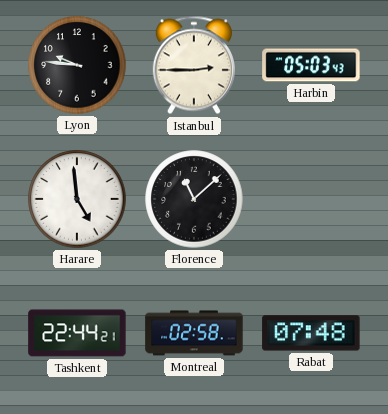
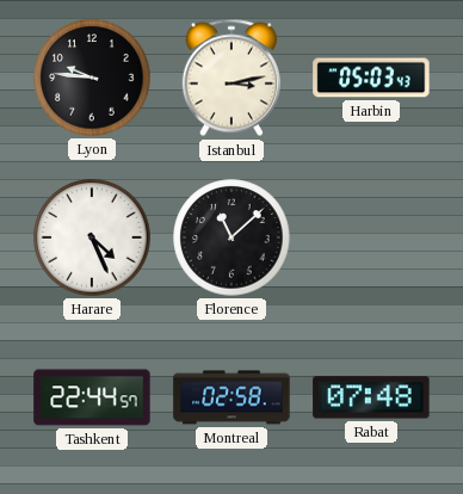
Istanbul: 2:45 -> 3:13 (231, 78)
Harare: 4:59 -> 4:26 (92, 237)
Tashkent: 22:44:21 -> 22:44:57 (92, 397)
